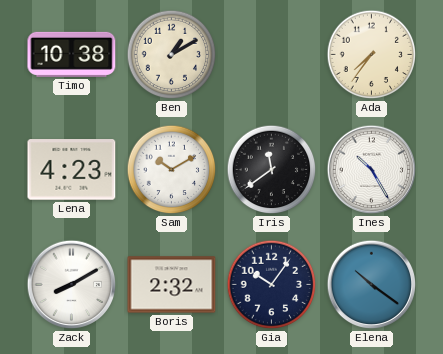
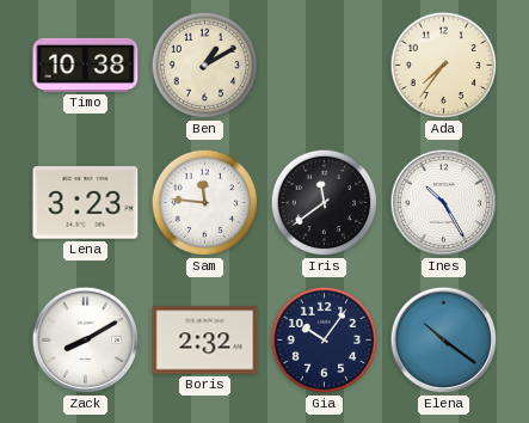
Lena: 4:23 -> 3:23 (86, 203)
Sam: 10:10 -> 11:46 (205, 203)
